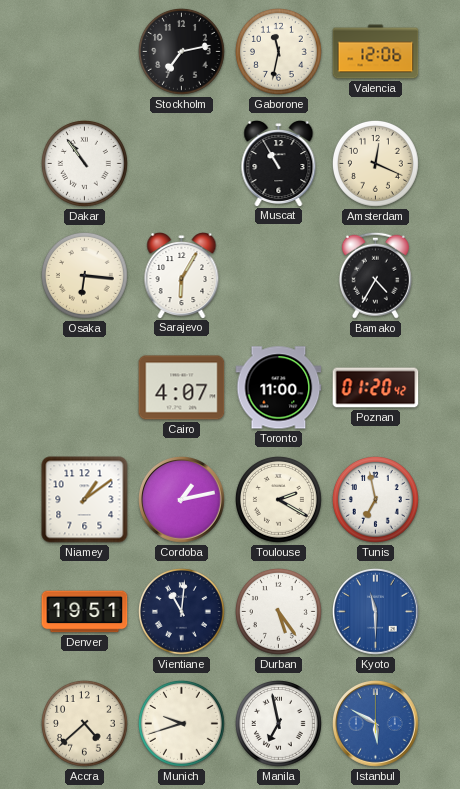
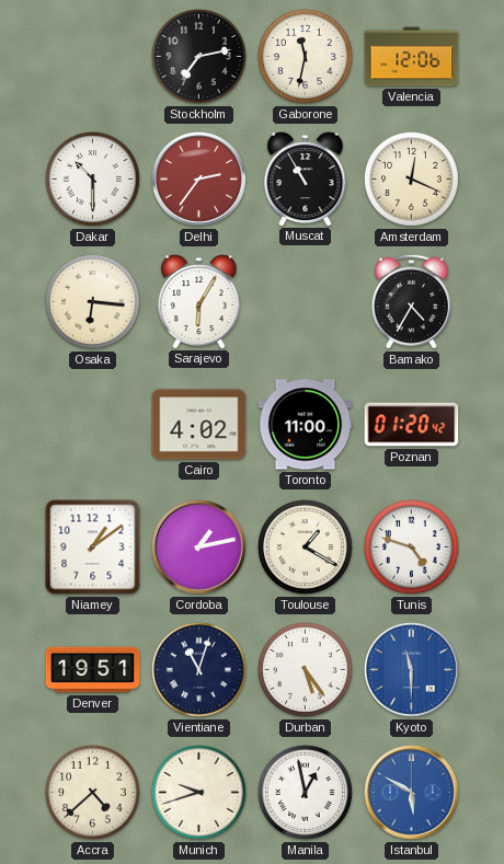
Dakar: 10:54 -> 10:30 (92, 178)
Delhi: none -> 2:36 (199, 180)
Cairo: 4:07 -> 4:02 (199, 425)
Toulouse: 2:20 -> 1:20 (305, 546)
Tunis: 6:58 -> 4:48 (411, 546)
Vientiane: 11:01 -> 11:03 (198, 669)
Manila: 6:58 -> 12:58 (305, 792)
